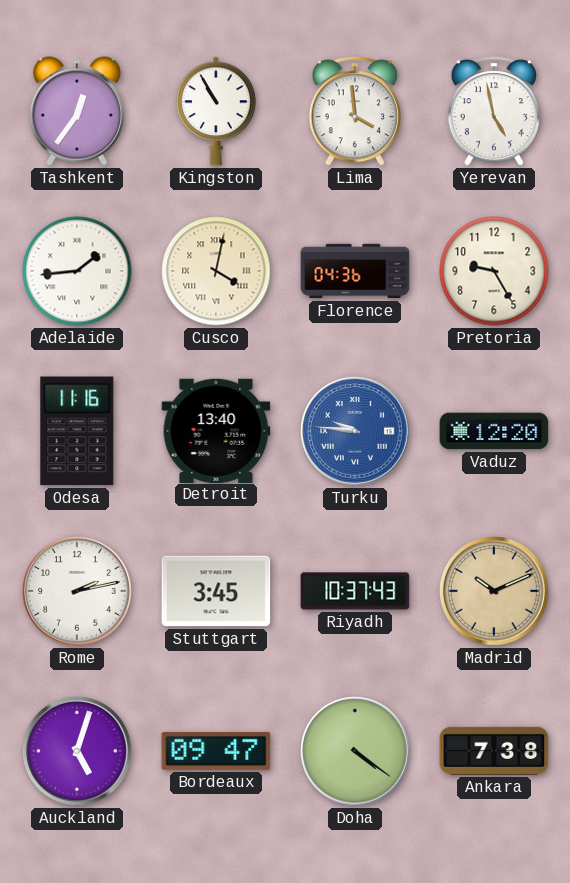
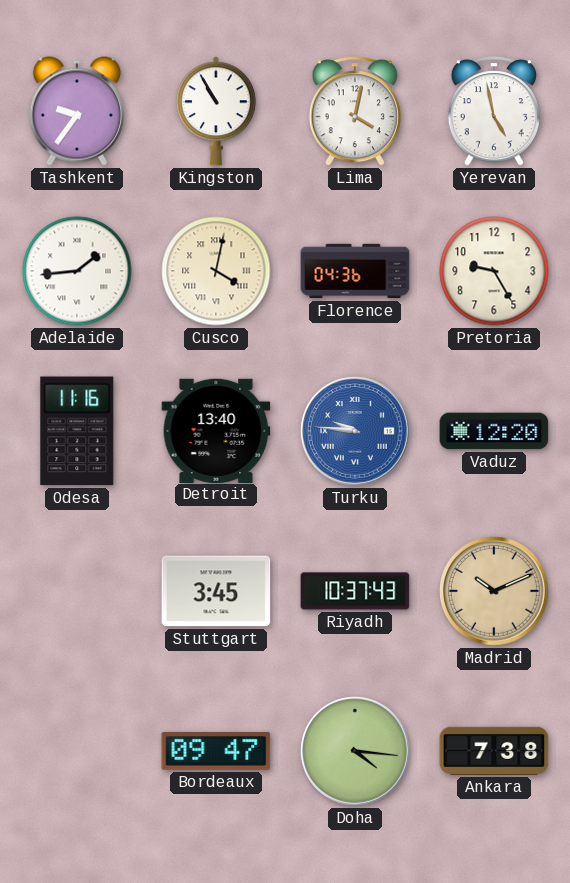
Tashkent: 12:36 -> 9:36 (77, 111)
Lima: 3:59 -> 4:02 (355, 111)
Rome: 2:13 -> none (78, 592)
Auckland: 5:03 -> none (78, 752)
Doha: 4:21 -> 4:16 (356, 752)
